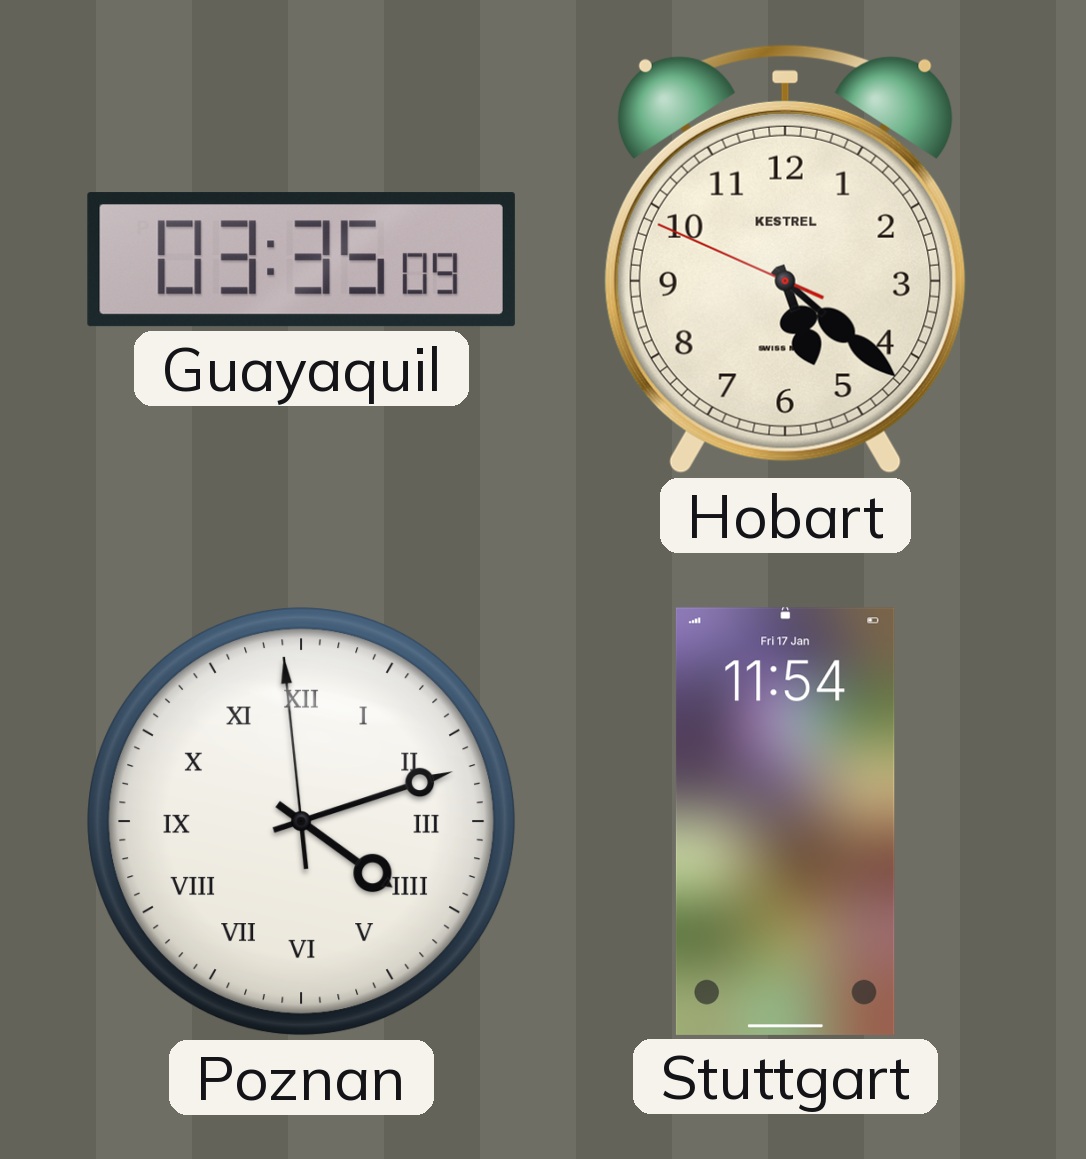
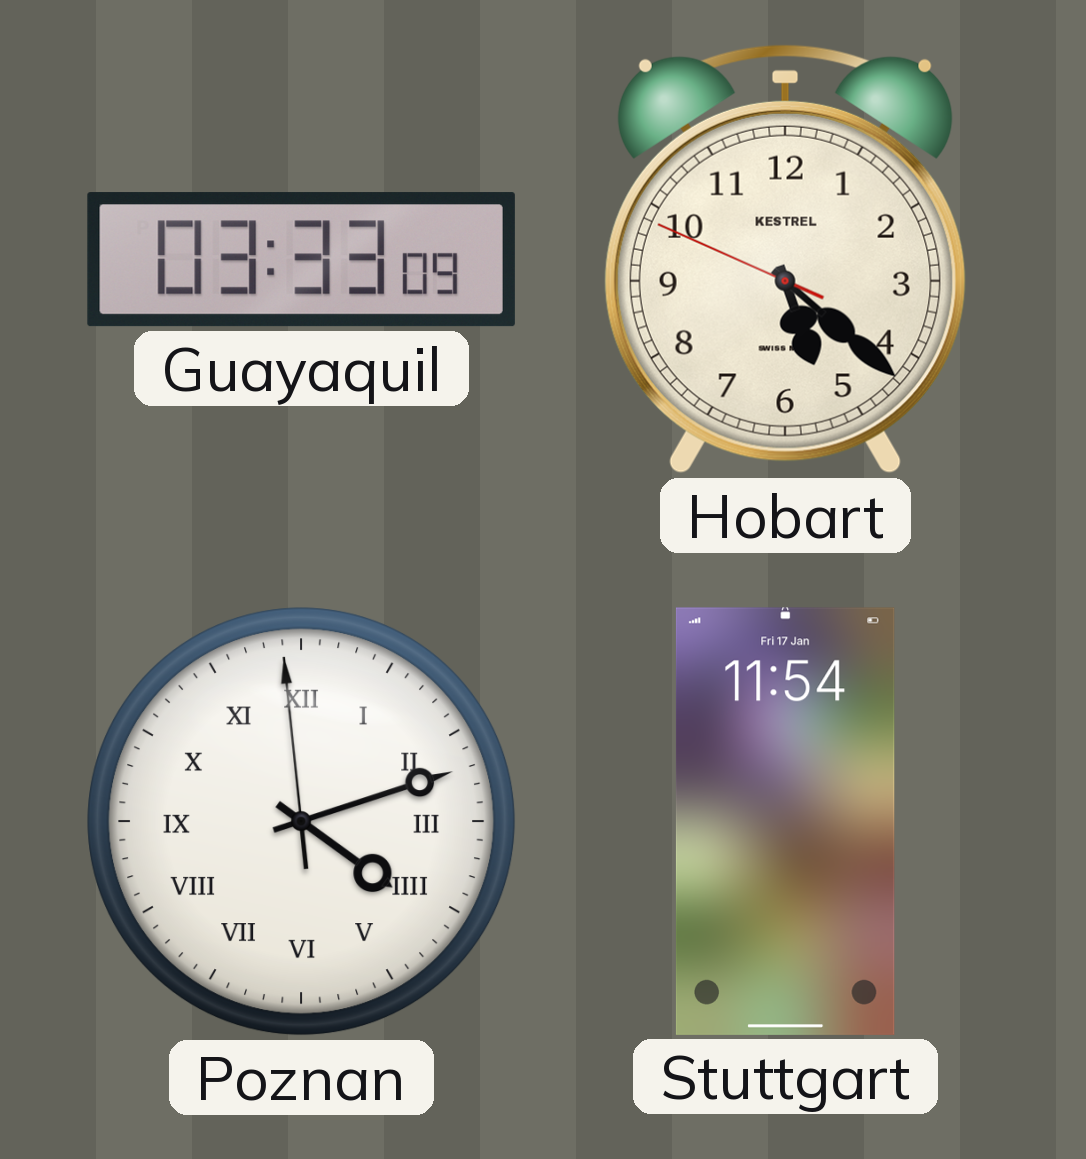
Guayaquil: 03:35 -> 03:33 (301, 260)
